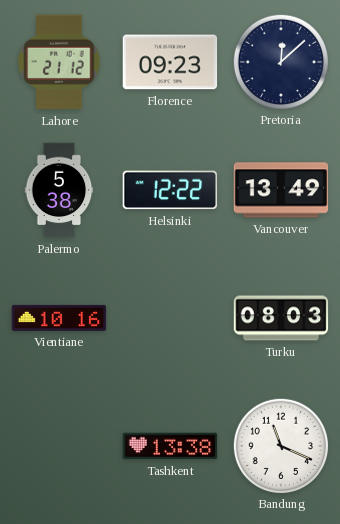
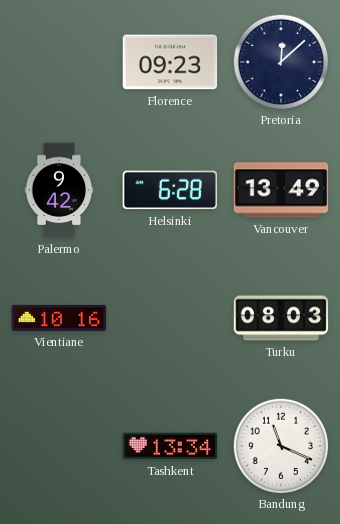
Lahore: 21:12 -> none (59, 62)
Palermo: 5:38 -> 9:42 (59, 190)
Helsinki: 12:22 -> 6:28 (170, 190)
Tashkent: 13:38 -> 13:34 (170, 446)
